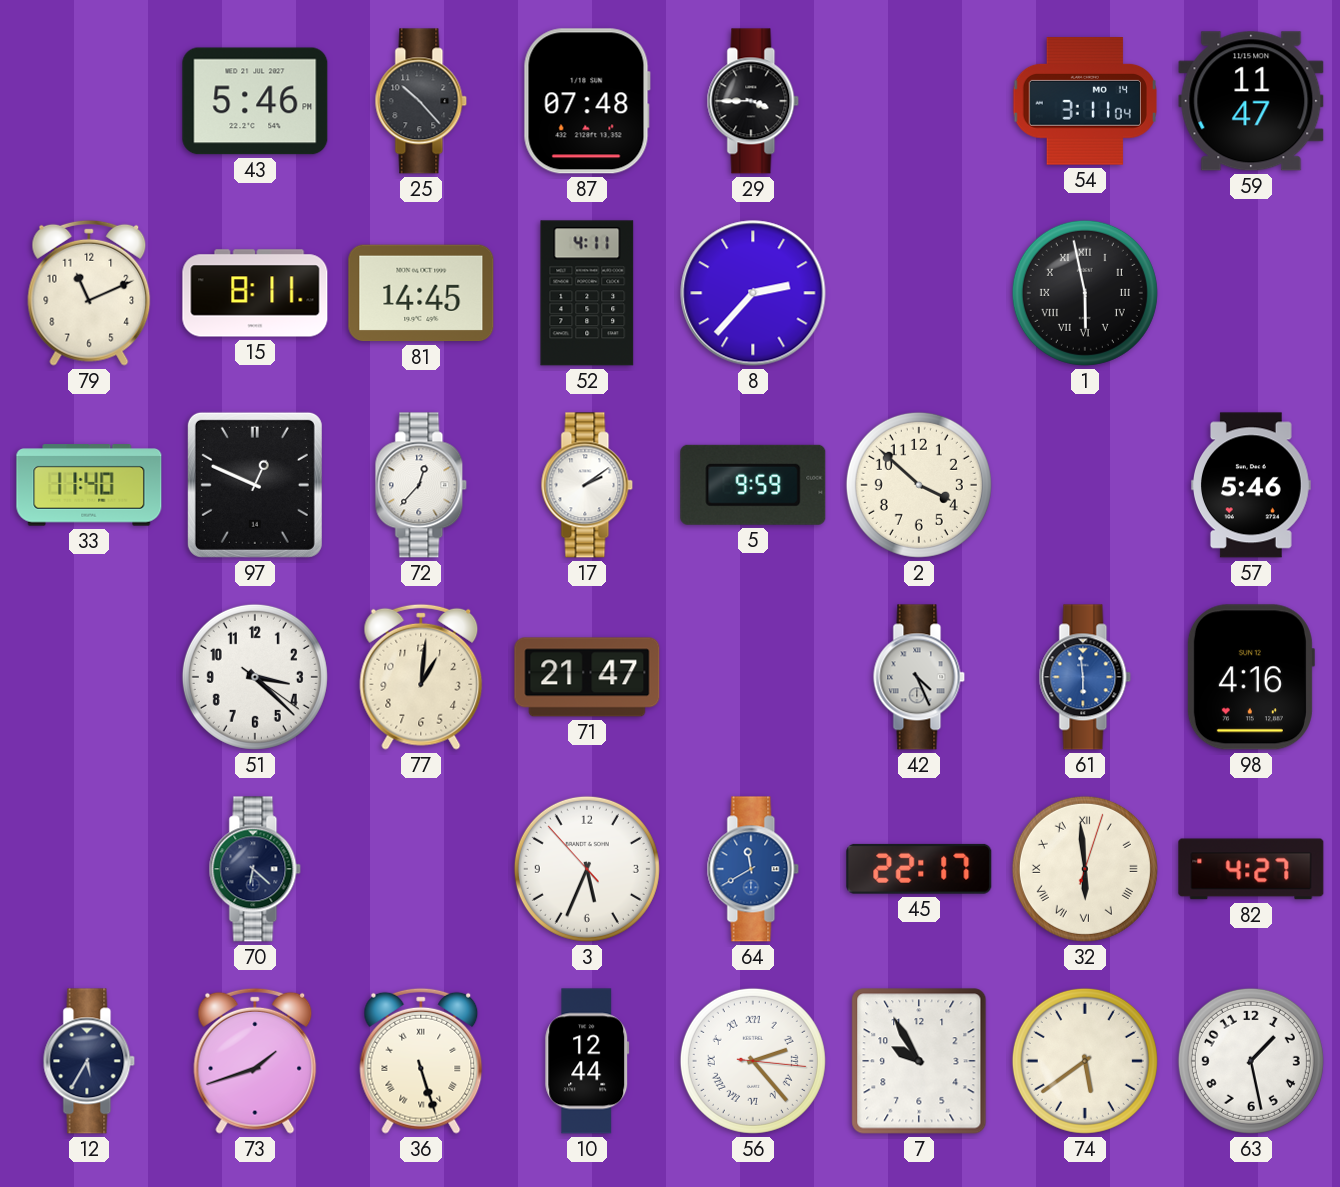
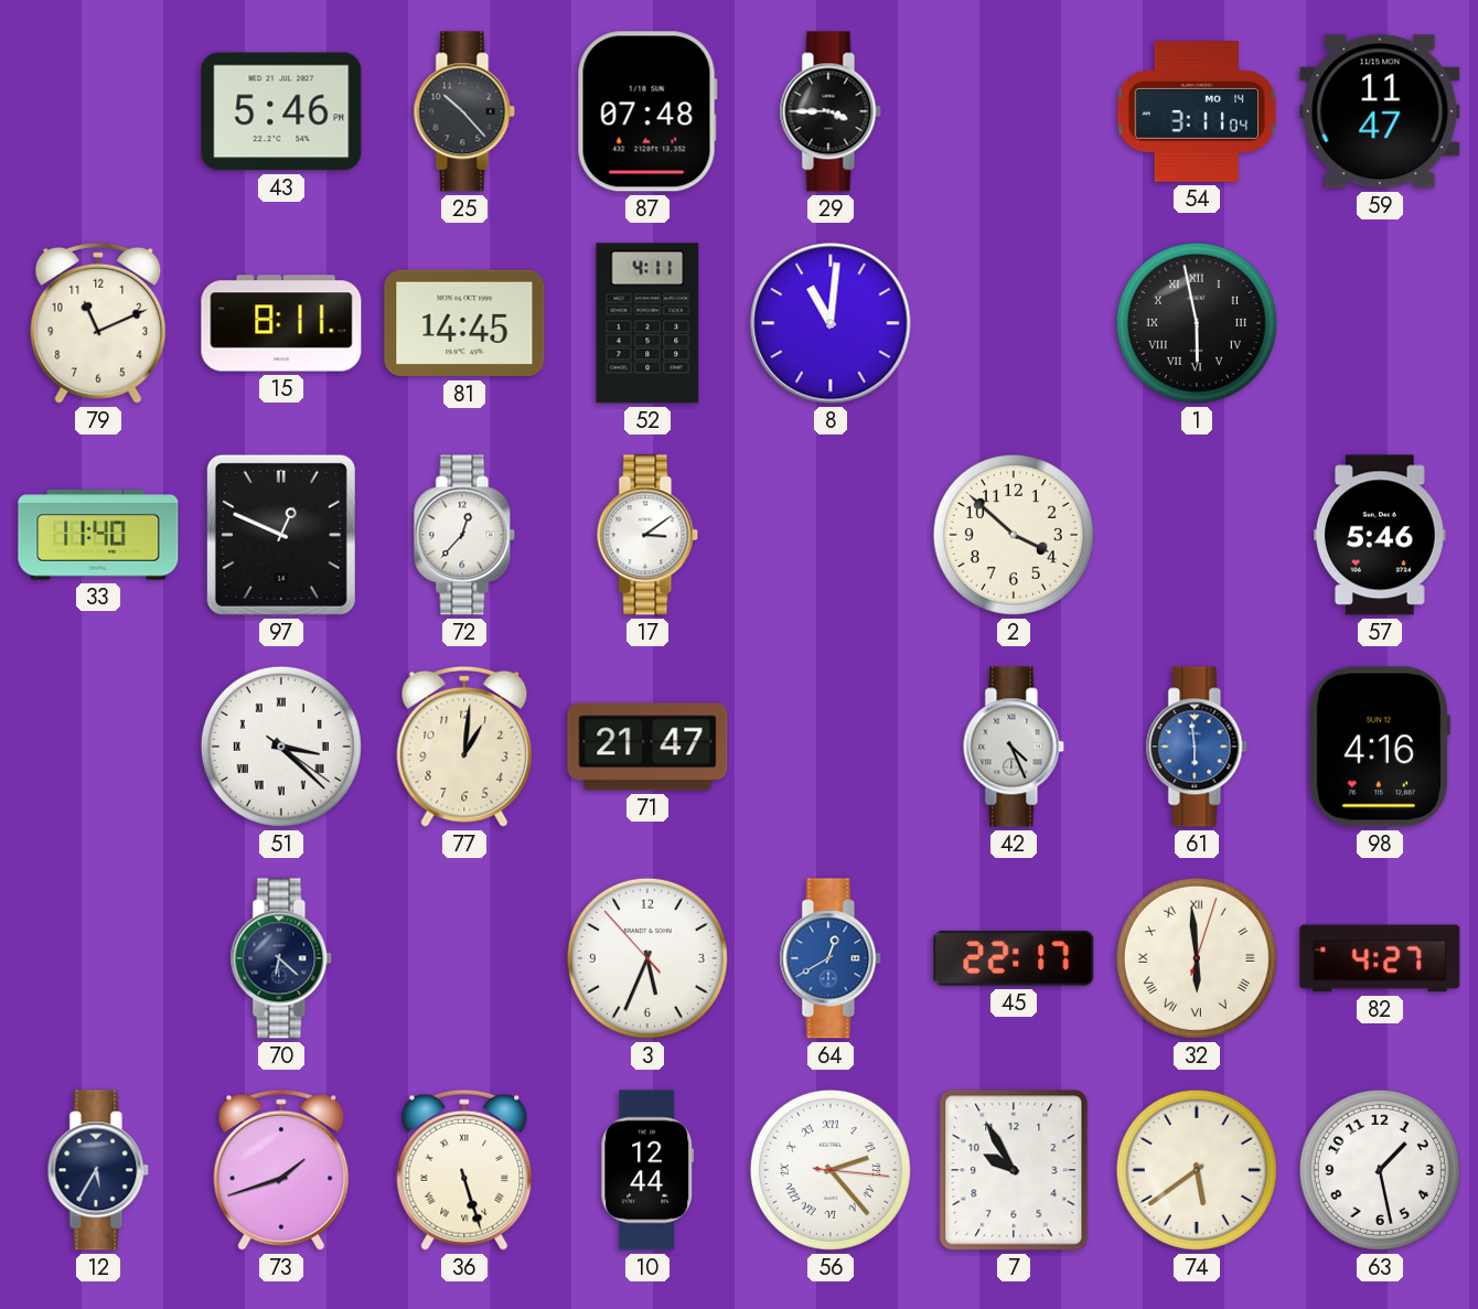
8: 2:37 -> 11:01 (831, 323)
17: 2:09 -> 3:09 (647, 535)
5: 9:59 -> none (753, 485)
51 numerals: Arabic -> Roman (281, 747)
64: 11:40 -> 12:40 (831, 958)
